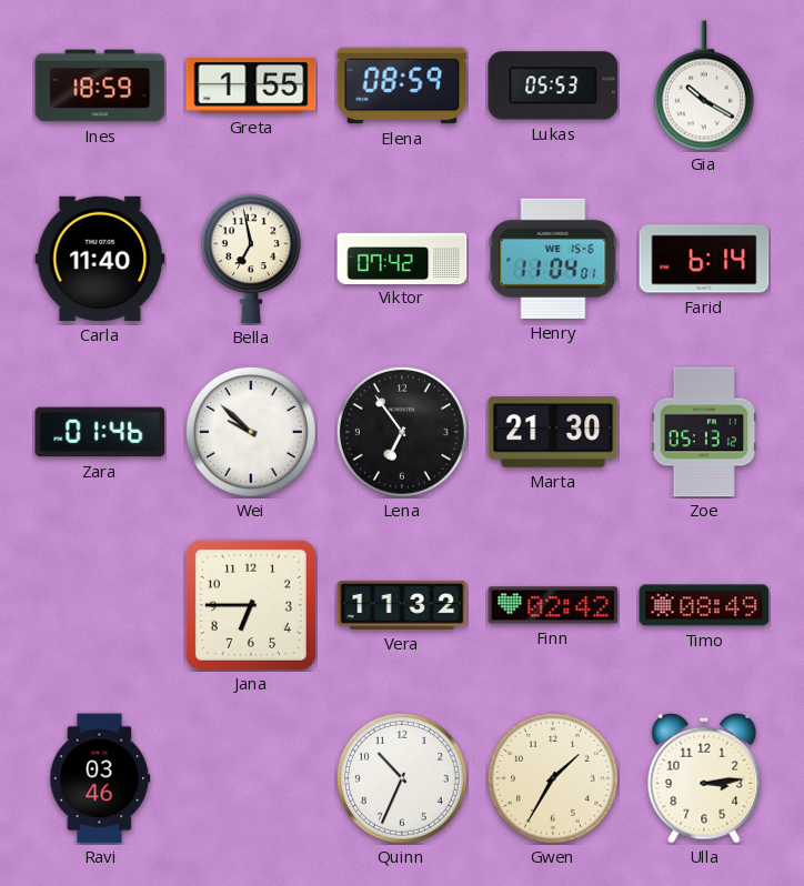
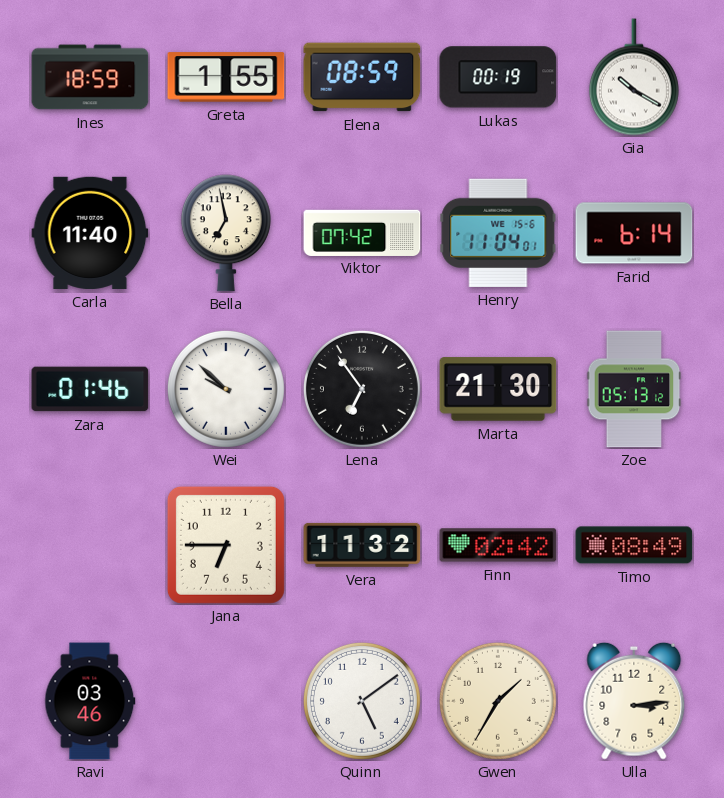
Lukas: 05:53 -> 00:19 (498, 77)
Quinn: 10:34 -> 5:09 (362, 701)
